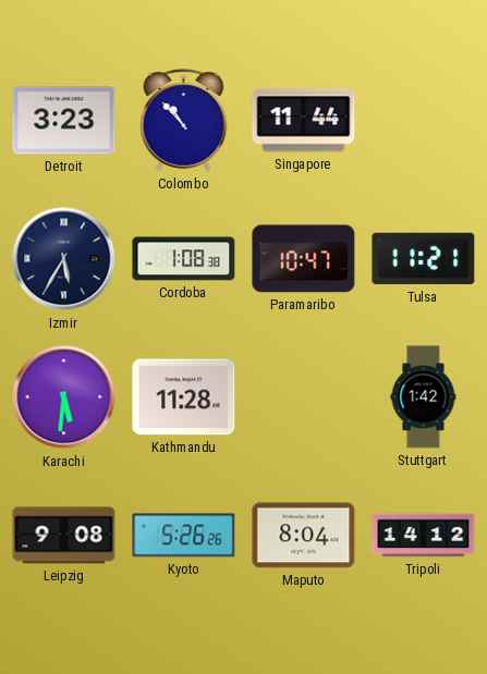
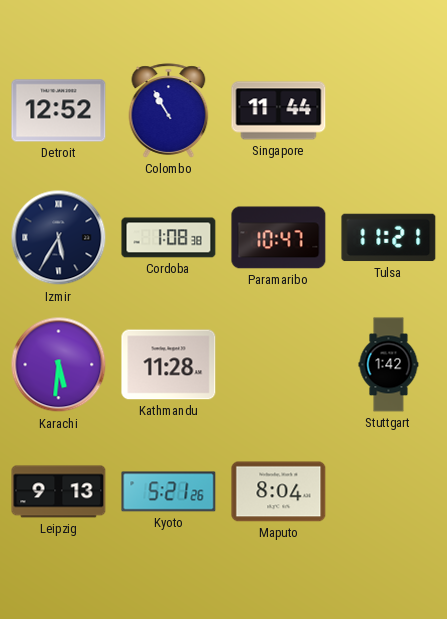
Detroit: 3:23 -> 12:52 (59, 111)
Colombo: 10:53 -> 10:55 (169, 111)
Leipzig: 9:08 -> 9:13 (59, 492)
Kyoto: 5:26 -> 5:21 (169, 492)
Tripoli: 14:12 -> none (424, 536)
